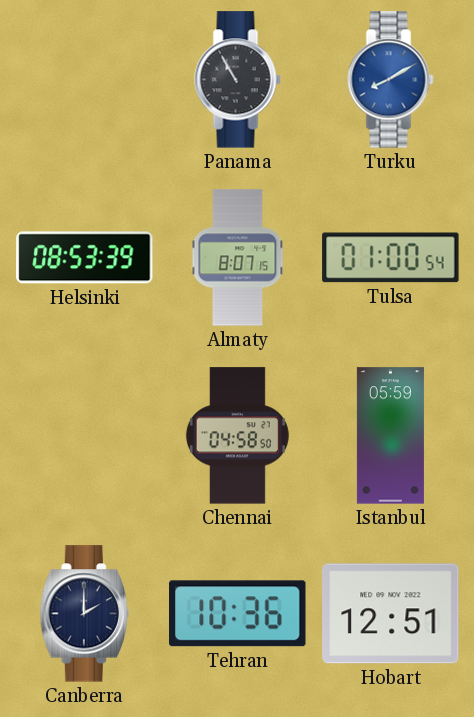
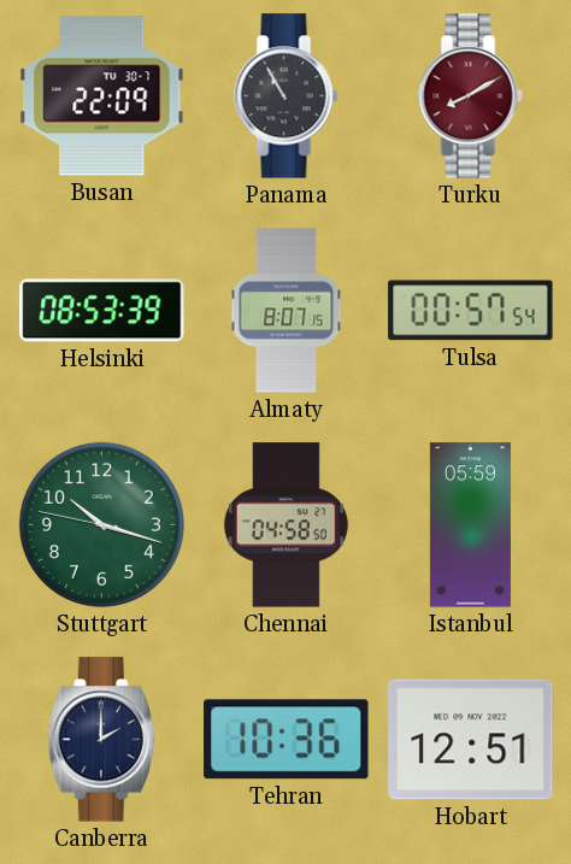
Busan: none -> 22:09 (102, 96)
Turku dial: blue -> burgundy (471, 96)
Tulsa: 01:00 -> 00:57 (471, 311)
Stuttgart: none -> 10:17 (101, 524)
